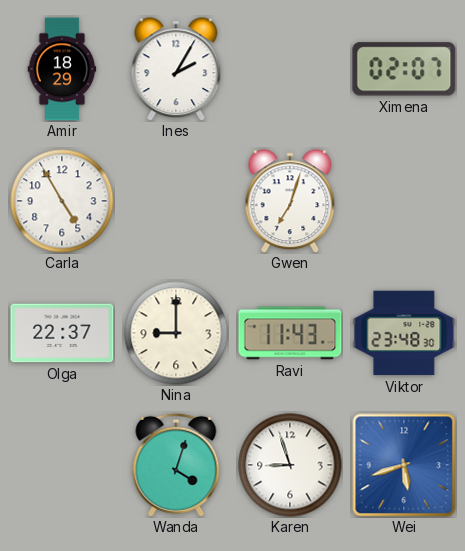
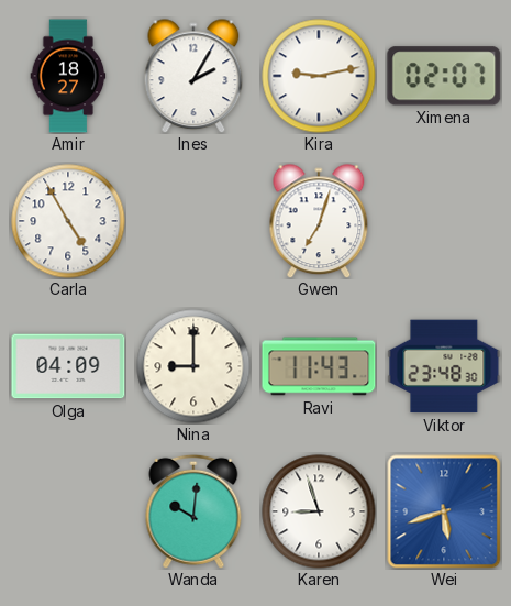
Amir: 18:29 -> 18:27 (68, 76)
Kira: none -> 9:13 (319, 76)
Olga: 22:37 -> 04:09 (68, 366)
Wanda: 4:03 -> 10:01 (193, 511)
